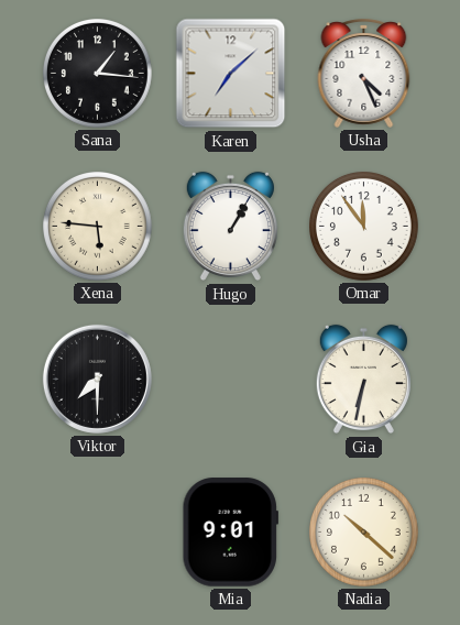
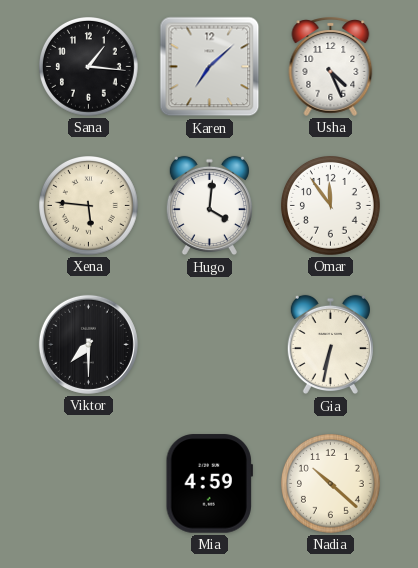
Hugo: 1:05 -> 4:01 (209, 206)
Mia: 9:01 -> 4:59 (209, 484)
